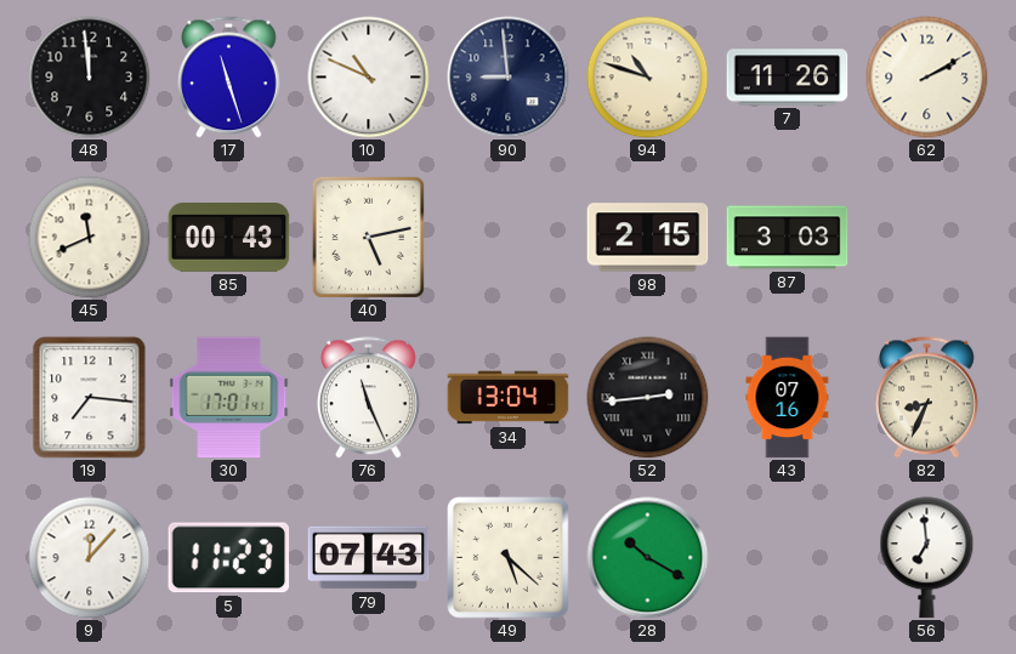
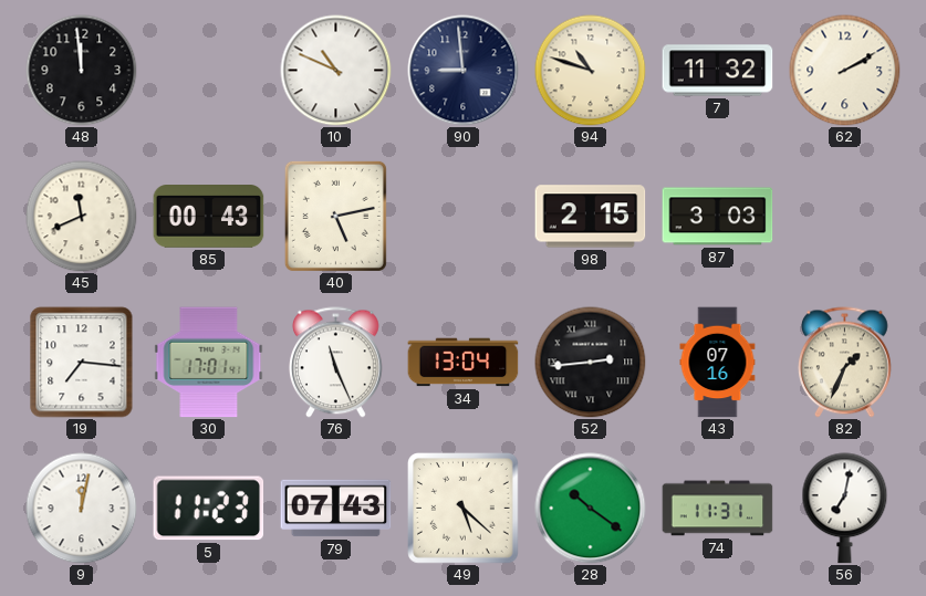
17: 11:27 -> none (228, 78)
7: 11:26 -> 11:32 (718, 71)
82: 8:34 -> 1:34 (844, 363)
9: 12:07 -> 12:02 (82, 509)
28: 10:20 -> 10:21 (591, 509)
74: none -> 11:31 (718, 509)
56: 6:59 -> 7:02 (845, 509)
